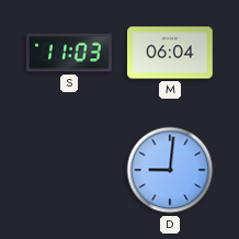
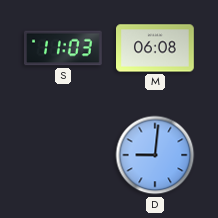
M: 06:04 -> 06:08 (156, 48)
